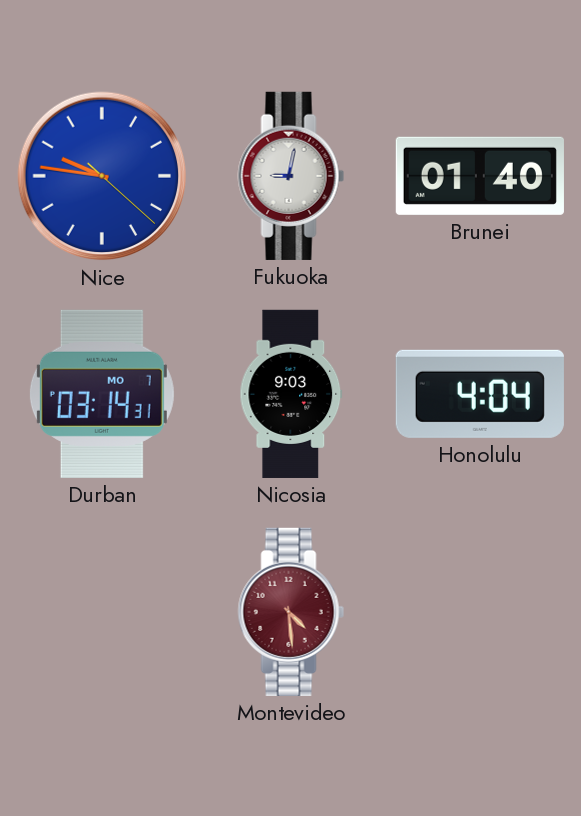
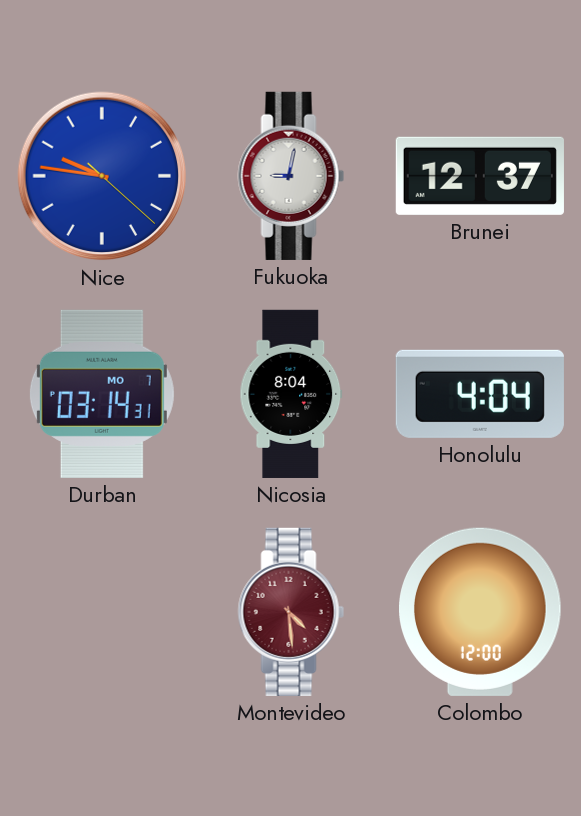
Brunei: 01:40 -> 12:37 (480, 176)
Nicosia: 9:03 -> 8:04 (291, 394)
Colombo: none -> 12:00 (481, 612)
